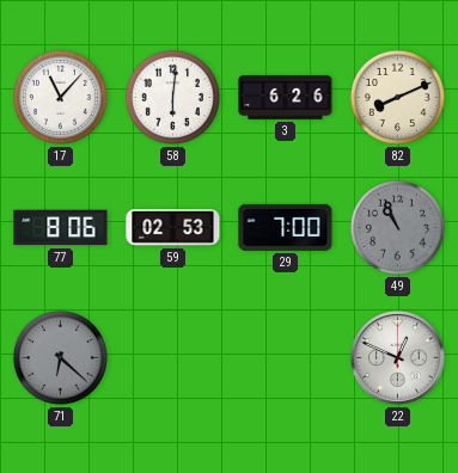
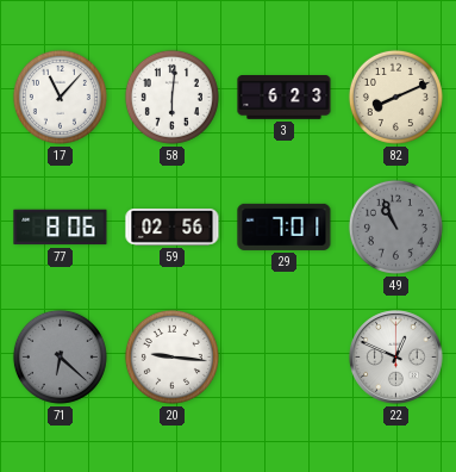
3: 6:26 -> 6:23 (285, 98)
59: 02:53 -> 02:56 (173, 228)
29: 7:00 -> 7:01 (285, 226)
20: none -> 9:16 (171, 356)
